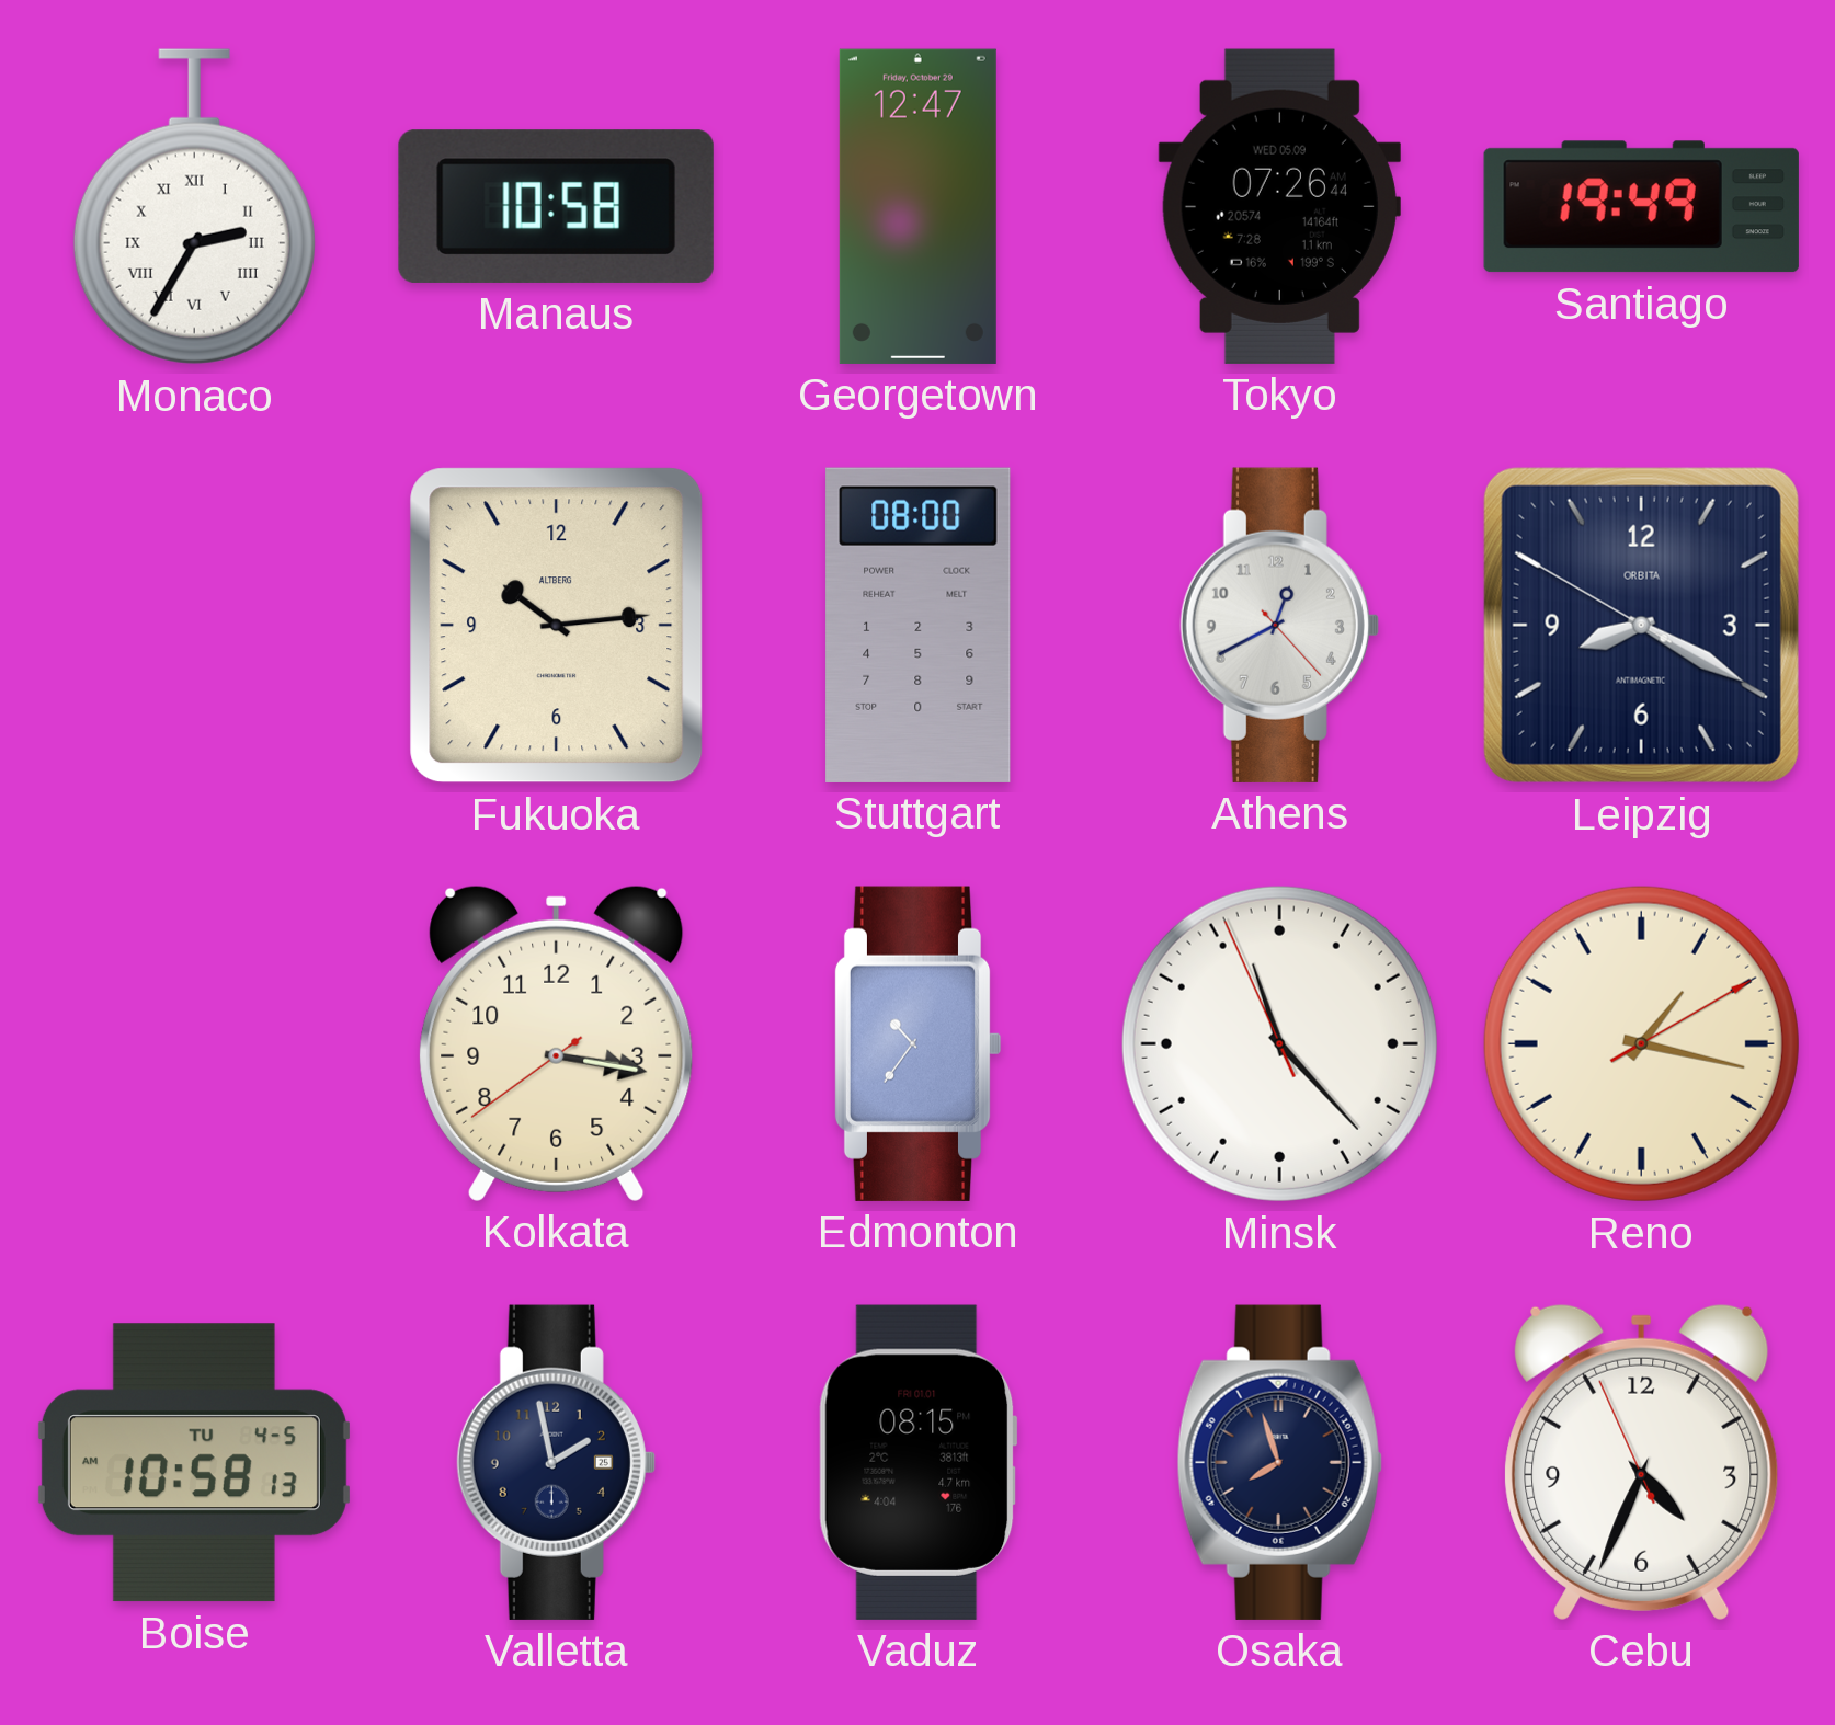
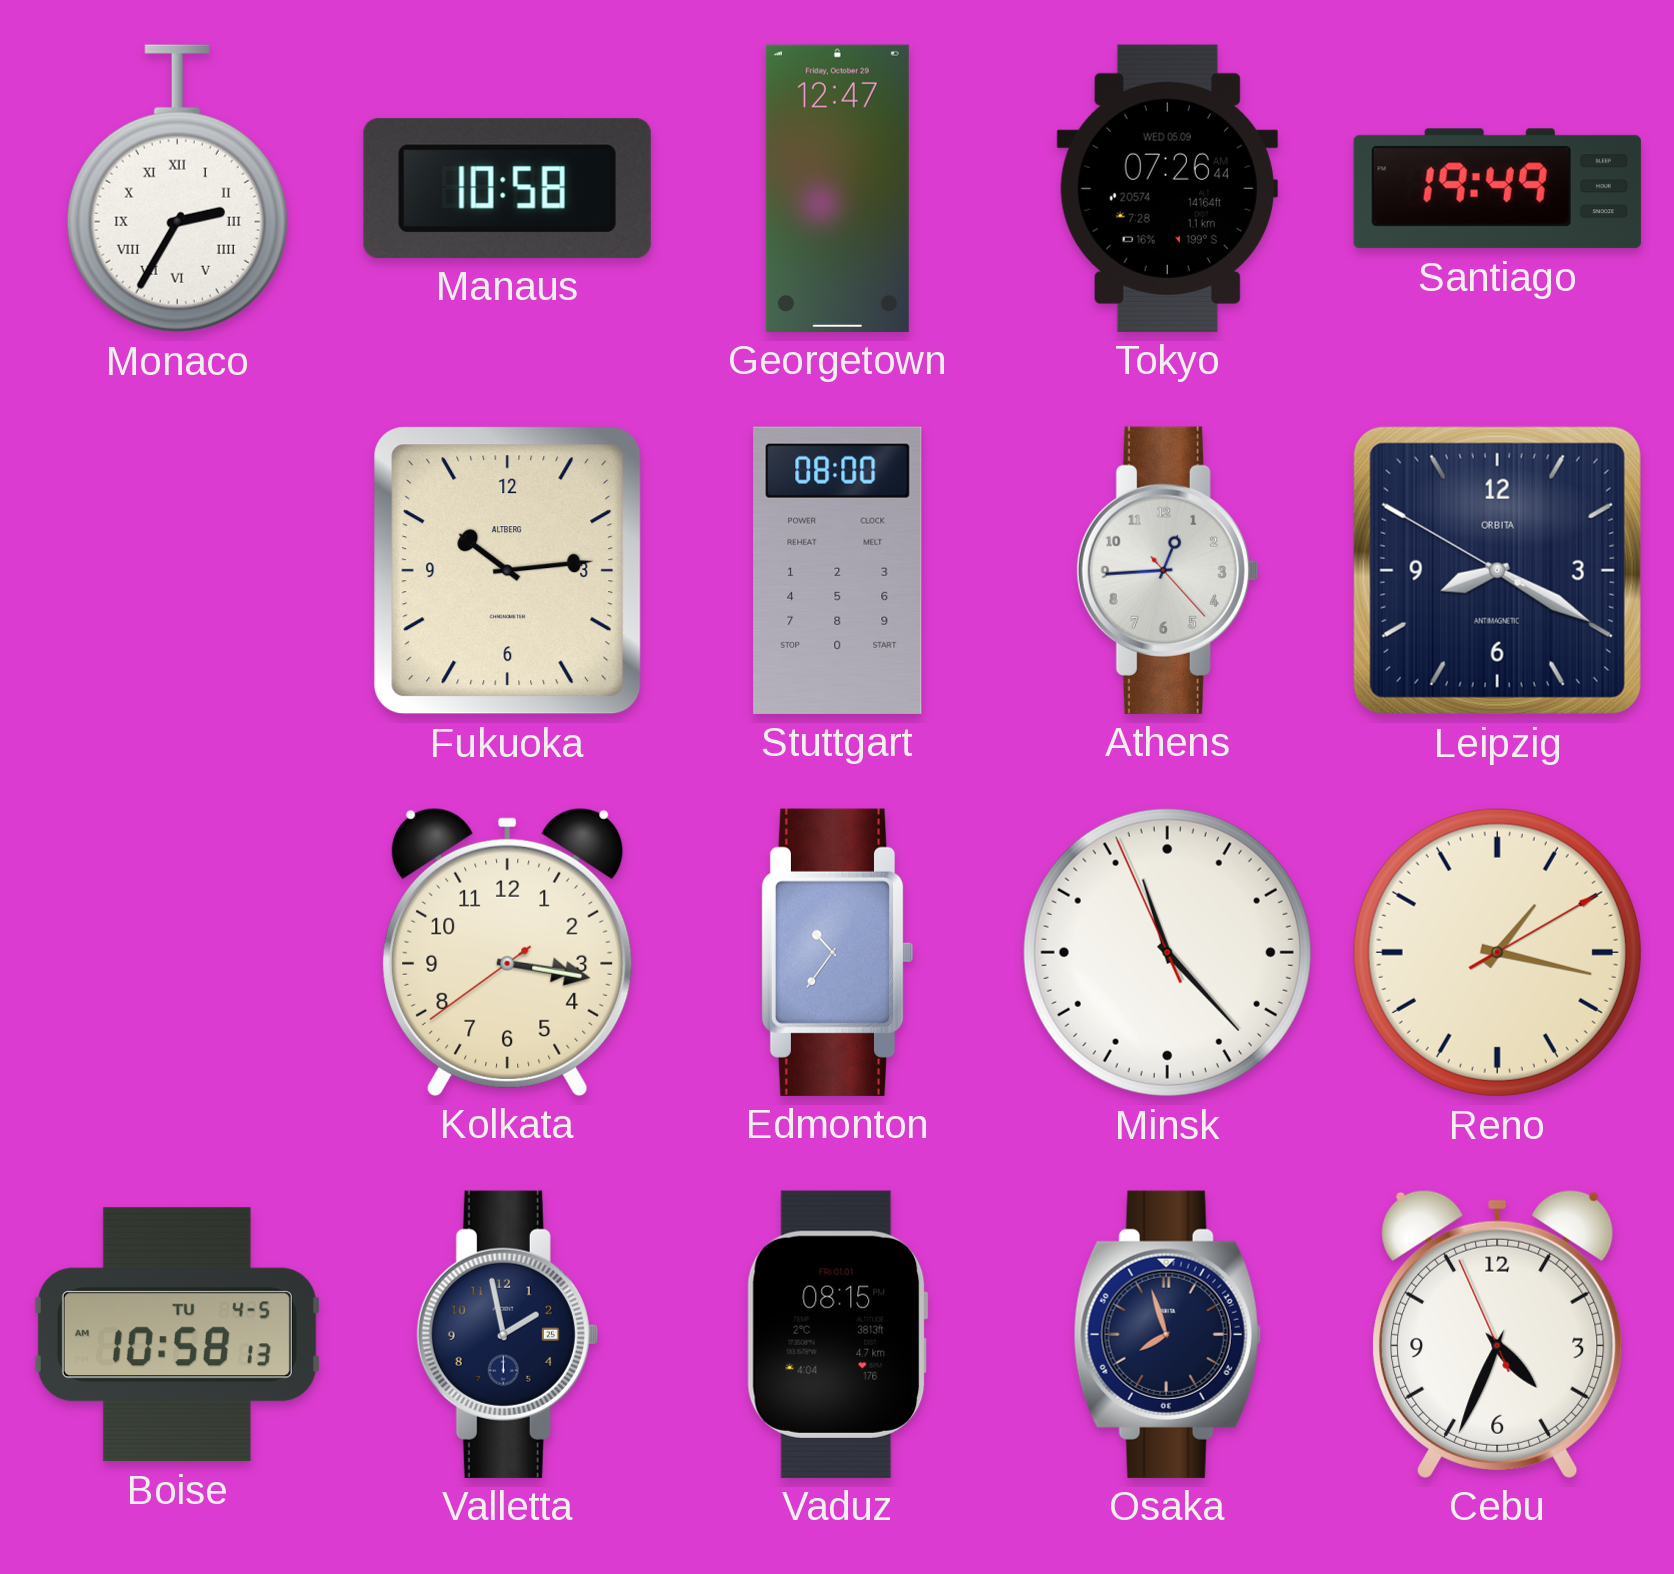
Athens: 12:40 -> 12:44 (1167, 570)
